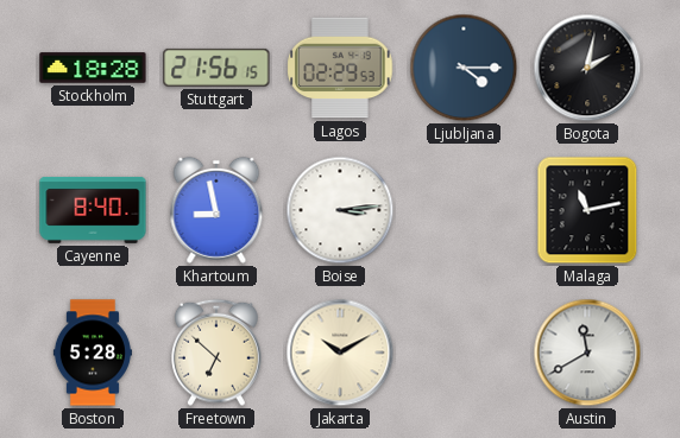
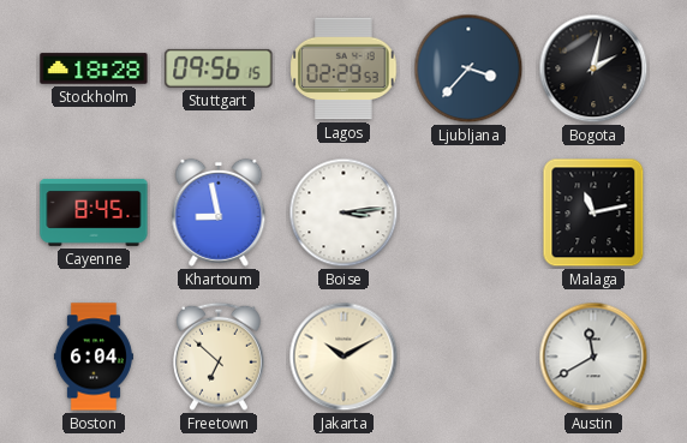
Stuttgart: 21:56 -> 09:56 (219, 68)
Ljubljana: 4:15 -> 3:37 (468, 68)
Cayenne: 8:40 -> 8:45 (94, 212)
Boston: 5:28 -> 6:04 (94, 357)
